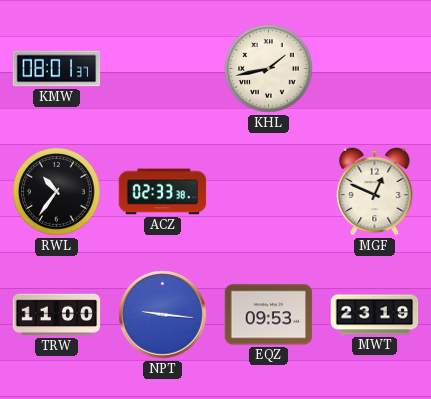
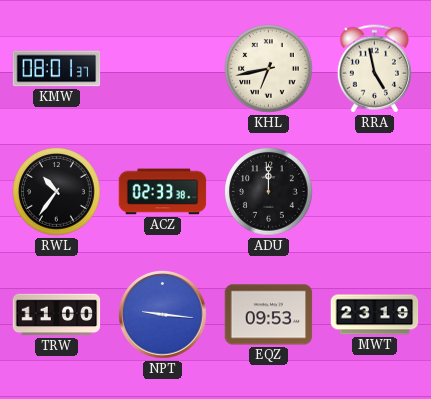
KHL: 1:43 -> 6:43 (269, 69)
RRA: none -> 4:58 (374, 69)
ADU: none -> 12:00 (269, 192)
MGF: 12:49 -> none (375, 191)
